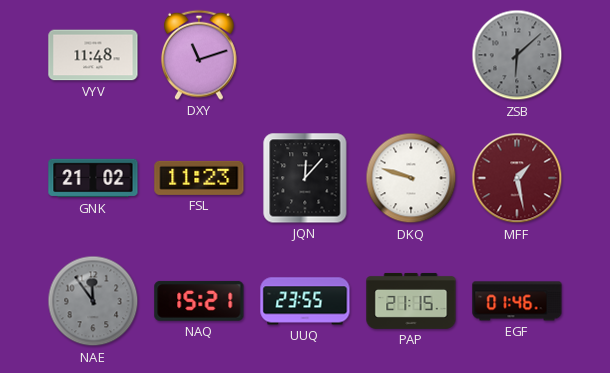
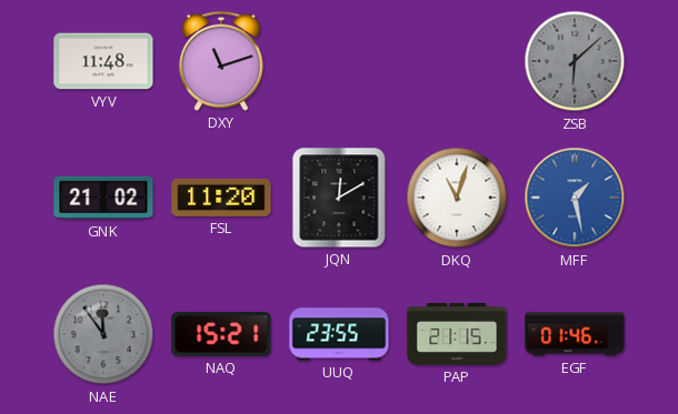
FSL: 11:23 -> 11:20 (221, 198)
JQN: 12:07 -> 12:10 (339, 198)
DKQ: 9:48 -> 11:03 (457, 198)
MFF dial: burgundy -> blue (575, 198)
